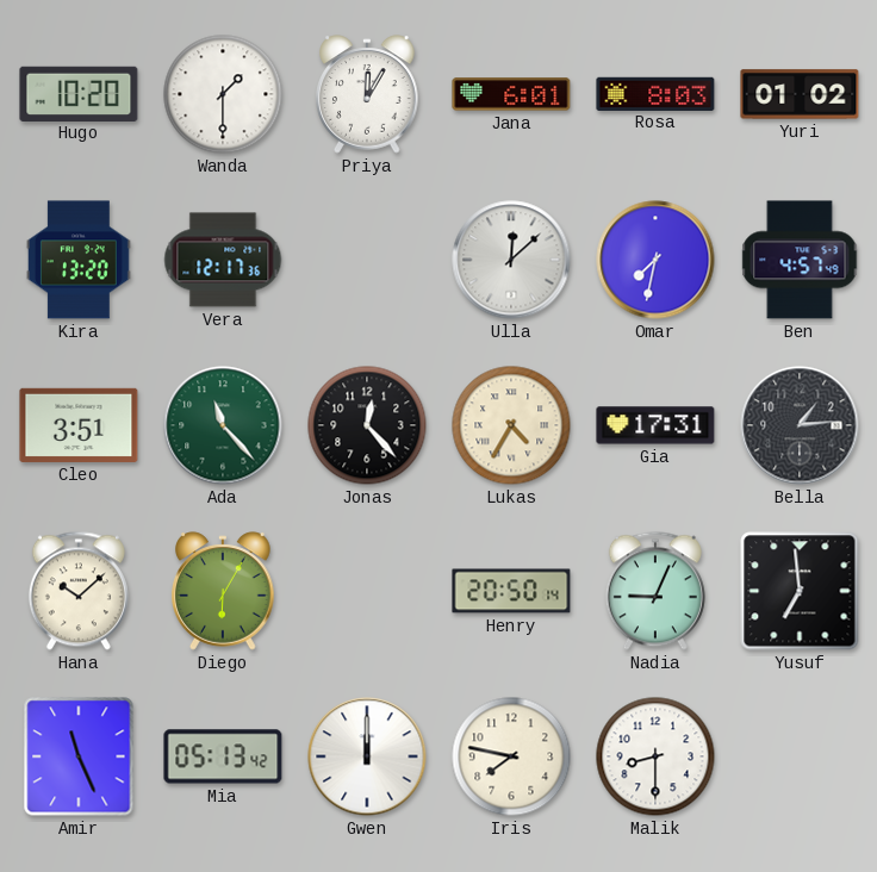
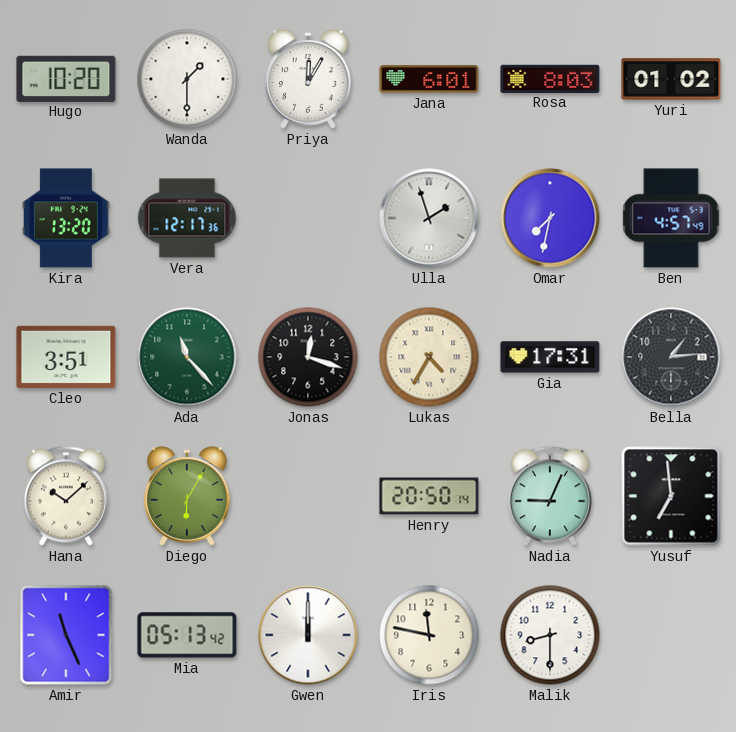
Ulla: 12:08 -> 1:57 (429, 218)
Jonas: 12:23 -> 12:18 (308, 357)
Iris: 7:47 -> 11:47 (429, 635)
